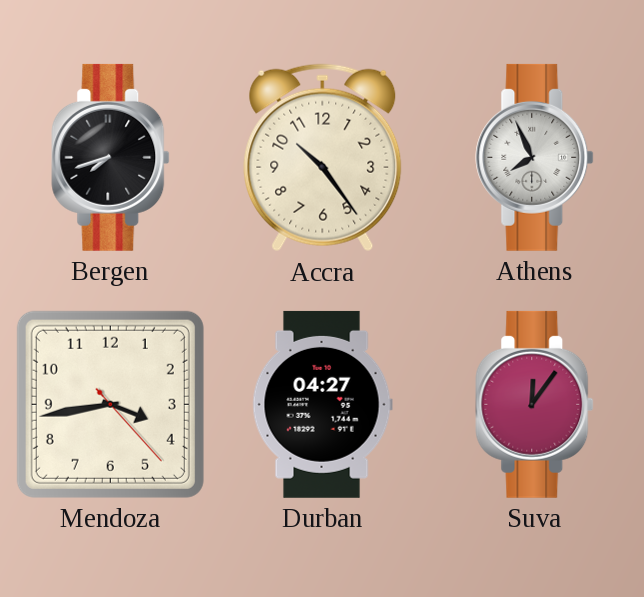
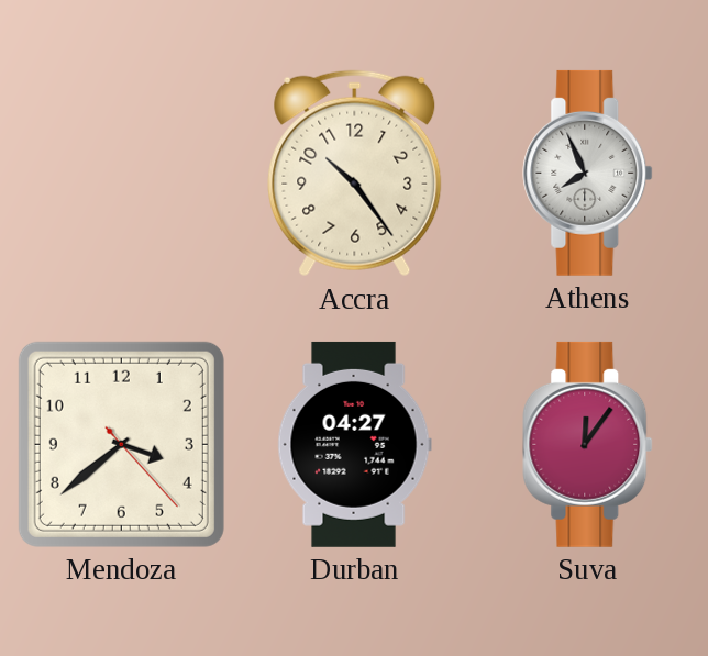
Bergen: 7:42 -> none (111, 157)
Mendoza: 3:43 -> 3:38 (121, 444)
